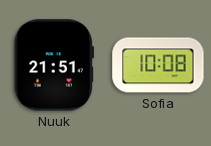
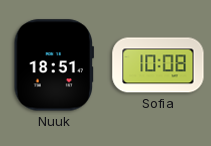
Nuuk: 21:51 -> 18:51 (53, 65)
